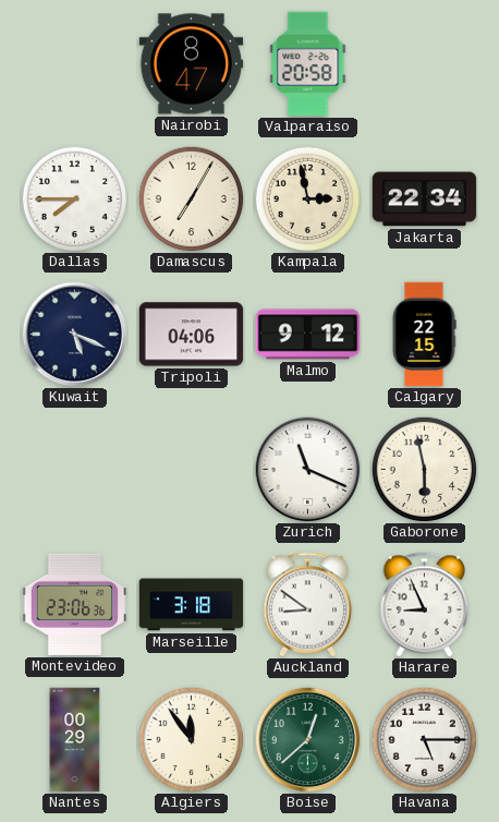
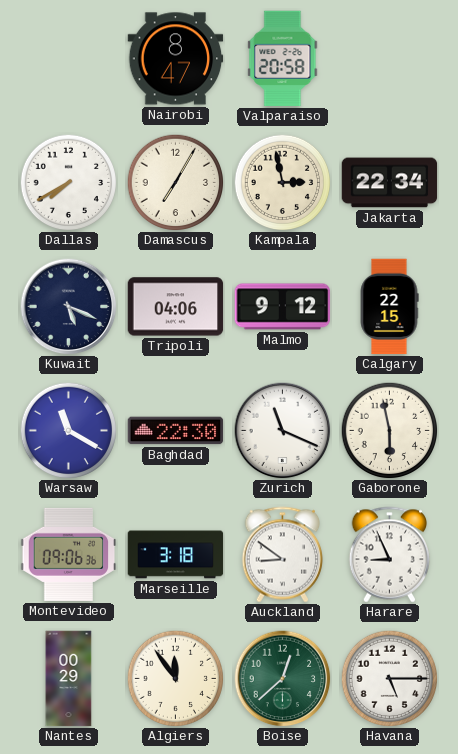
Dallas: 7:45 -> 7:40 (68, 182)
Warsaw: none -> 11:20 (68, 430)
Baghdad: none -> 22:30 (176, 431)
Montevideo: 23:06 -> 09:06 (69, 554)
